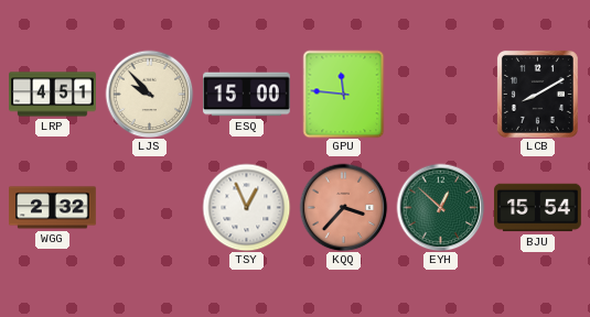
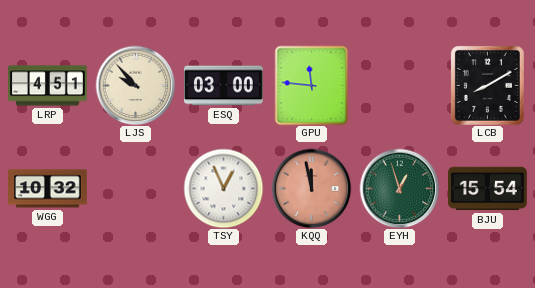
ESQ: 15:00 -> 03:00 (224, 86)
WGG: 2:32 -> 10:32 (48, 189)
KQQ: 3:37 -> 11:58 (311, 188)
EYH: 12:52 -> 12:57 (399, 188)
